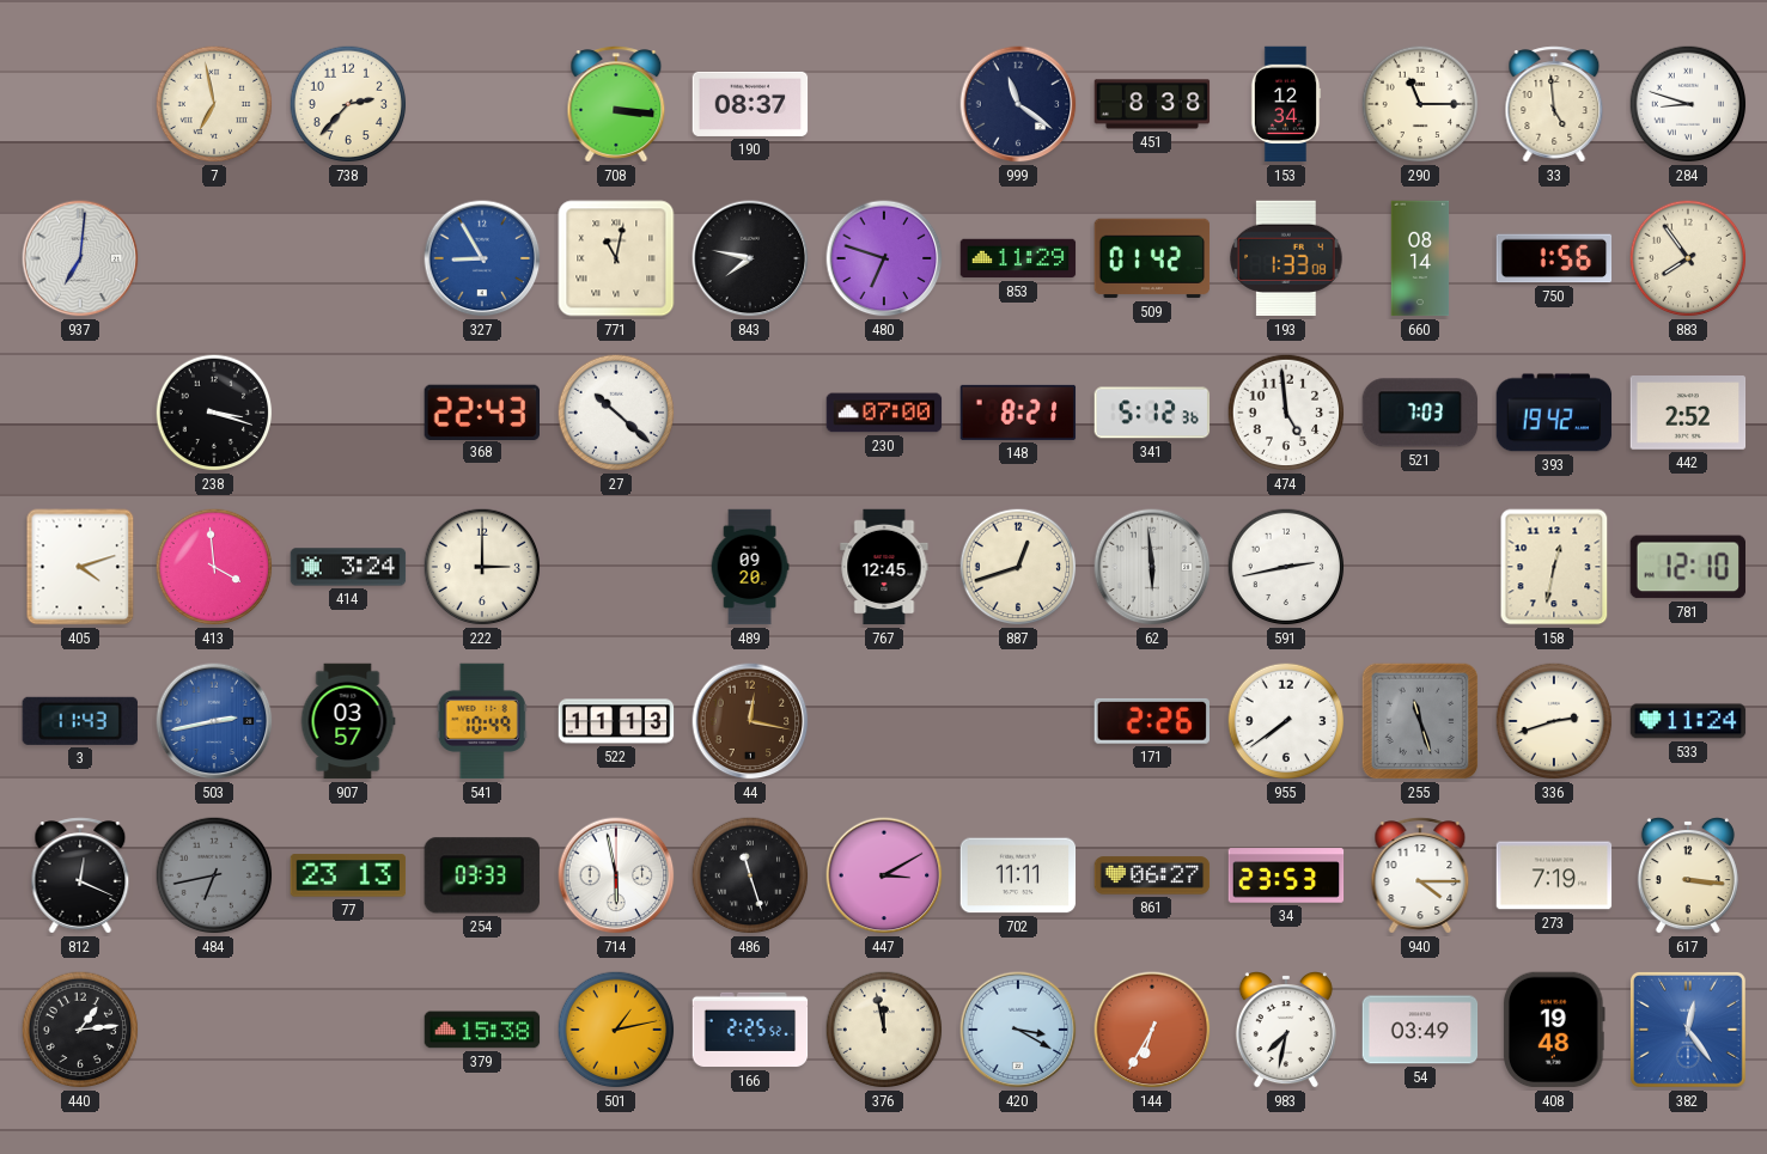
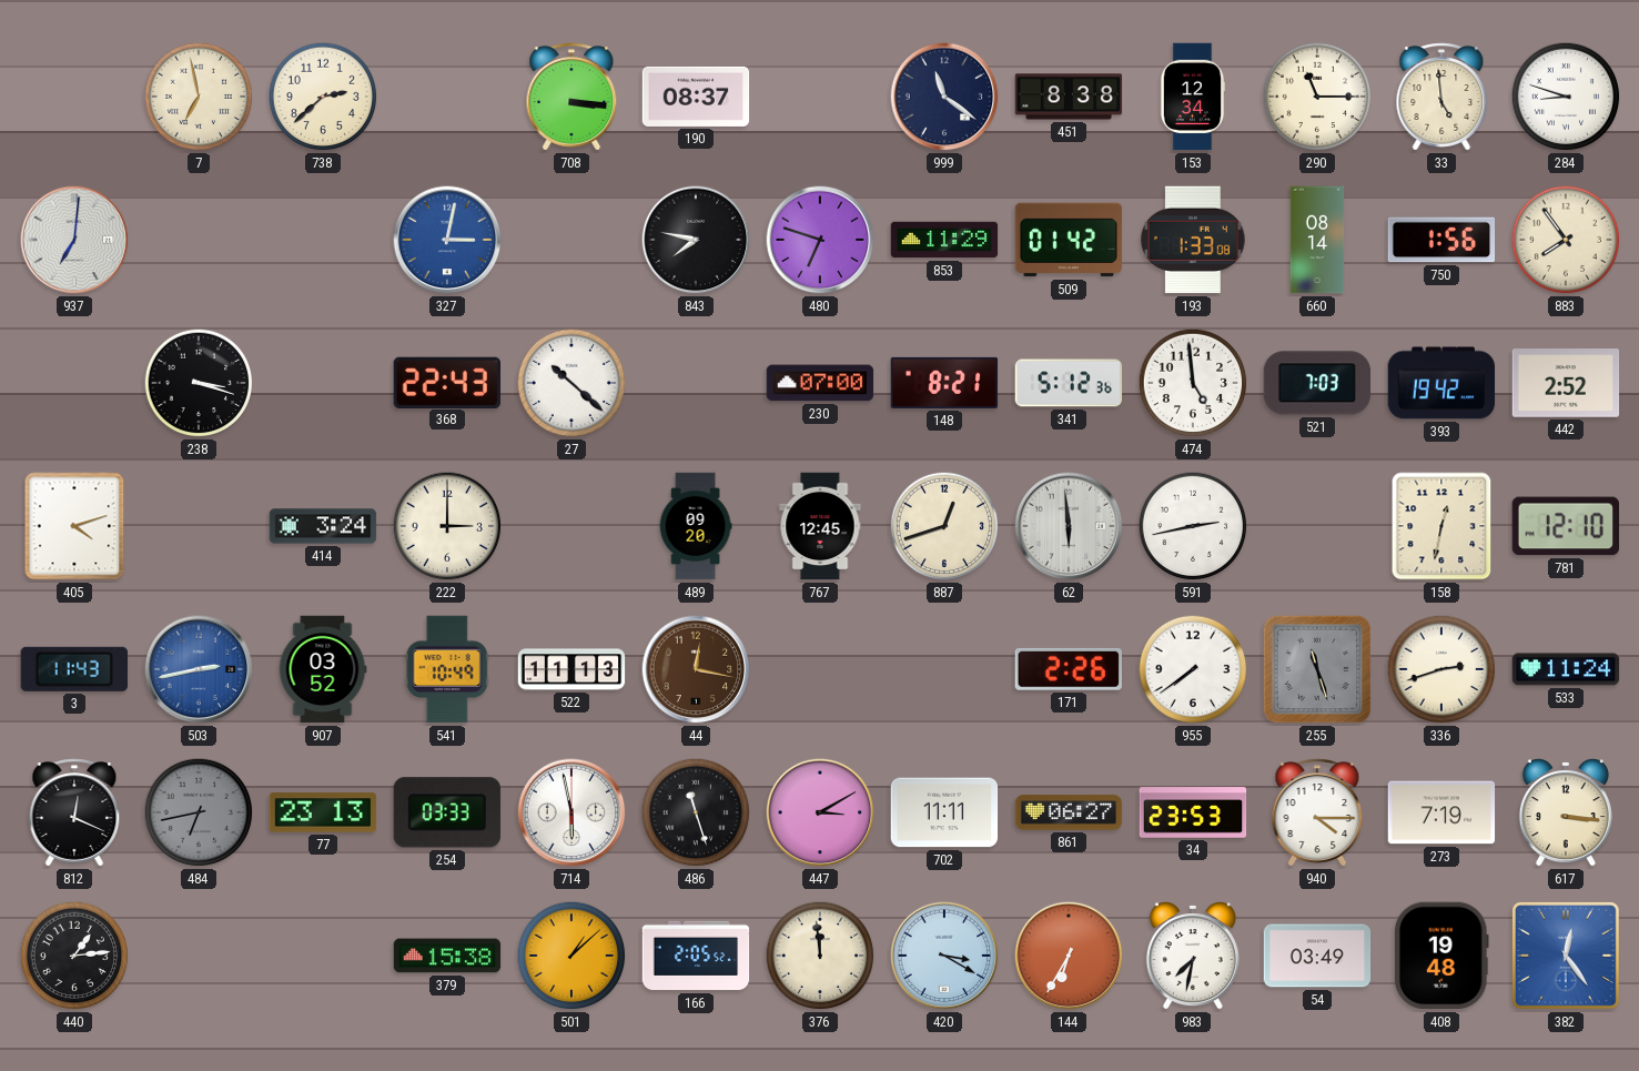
738: 2:37 -> 2:38 (323, 97)
327: 8:55 -> 3:02 (447, 240)
771: 11:02 -> none (616, 258)
413: 3:59 -> none (214, 567)
907: 03:57 -> 03:52 (323, 669)
501: 1:13 -> 1:08 (571, 956)
166: 2:25 -> 2:05 (696, 956)
376: 11:58 -> 11:59 (820, 956)
